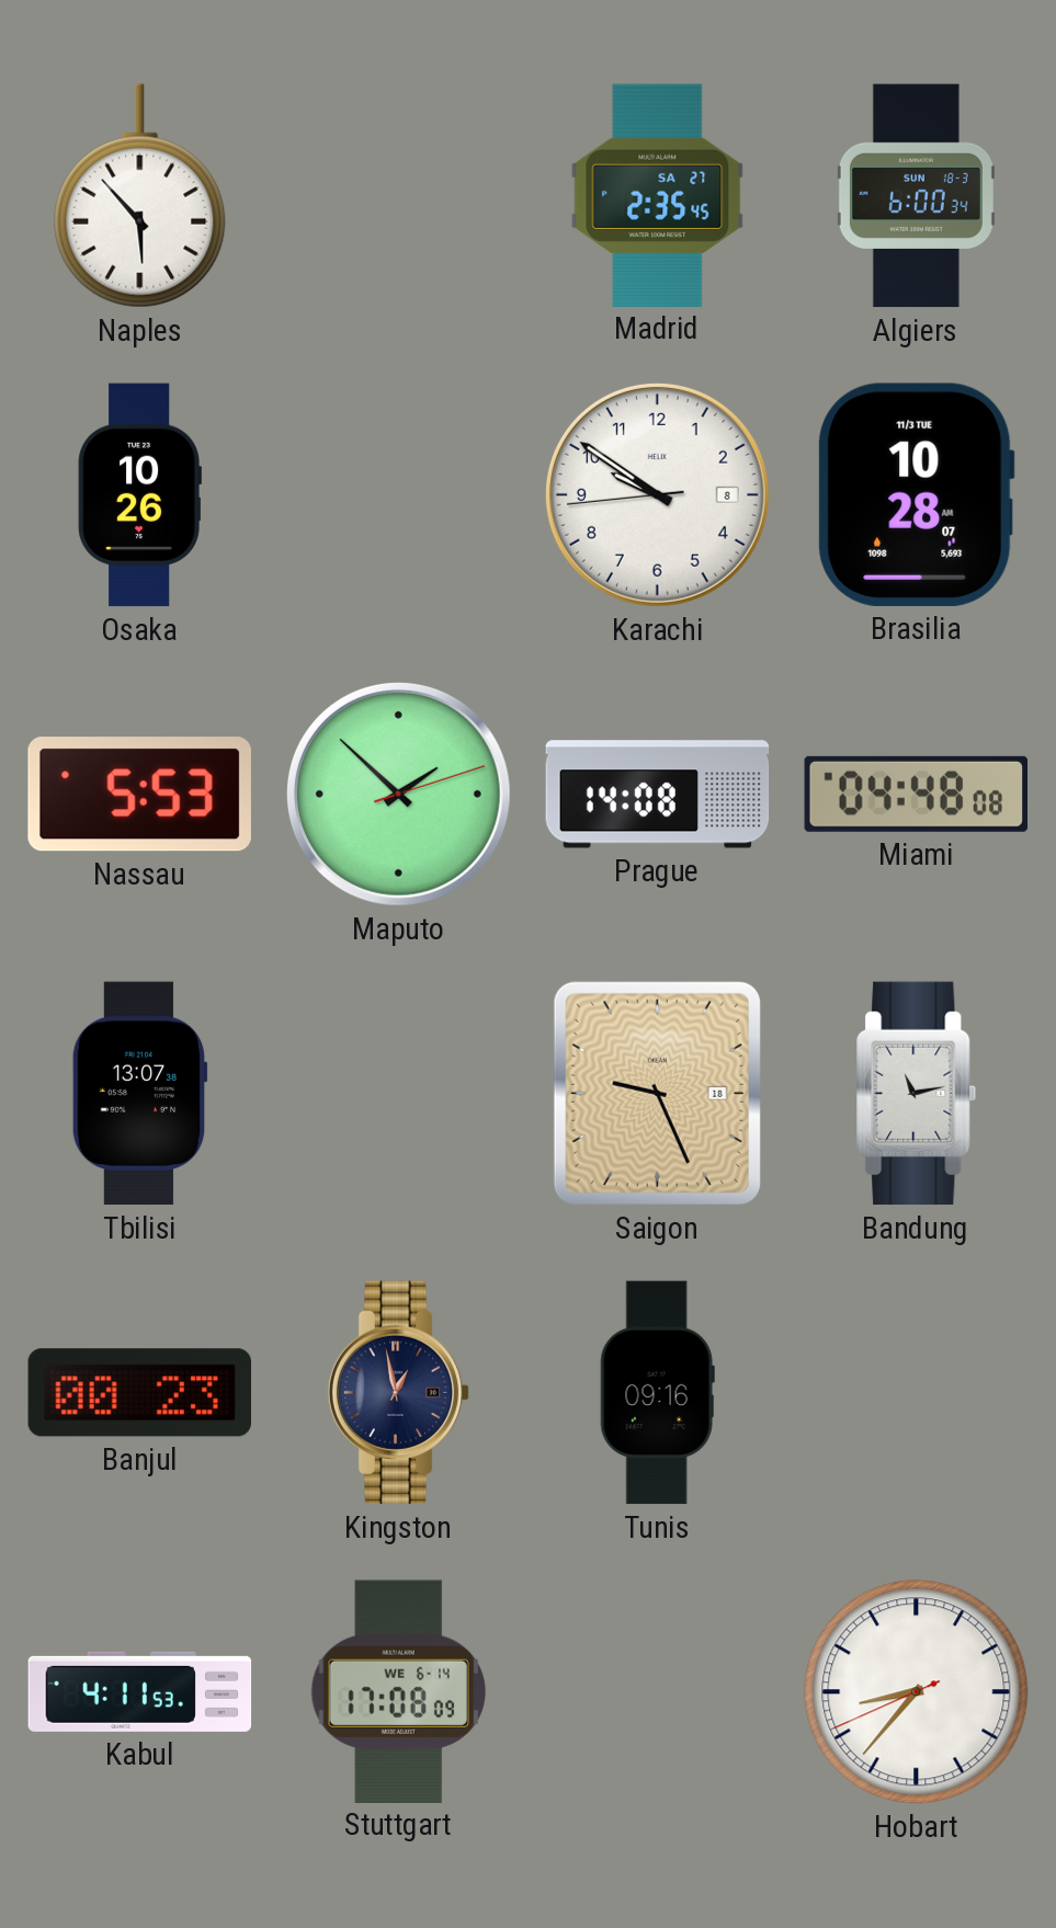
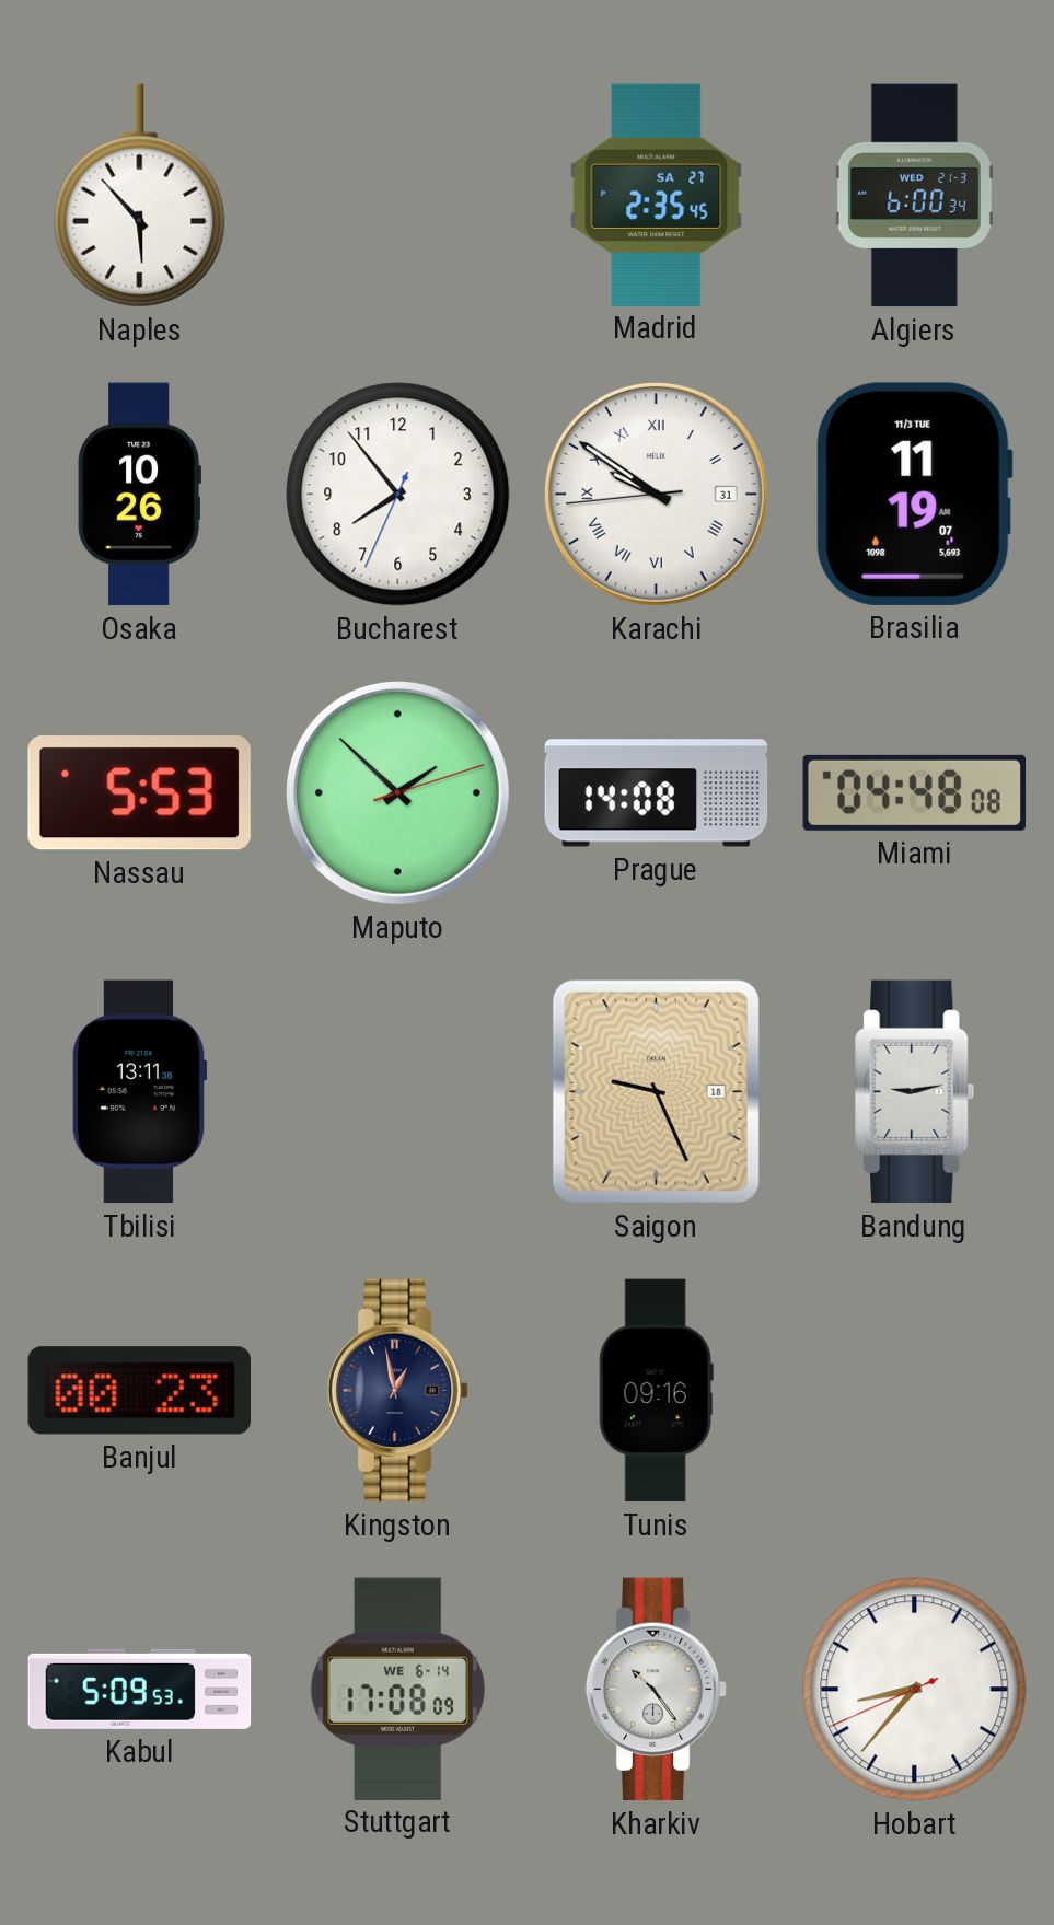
Algiers date: SUN 18-3 -> WED 21-3 (914, 196)
Bucharest: none -> 7:53 (398, 495)
Karachi date: 8 -> 31 (656, 494)
Karachi numerals: Arabic -> Roman (656, 494)
Brasilia: 10:28 -> 11:19 (914, 494)
Tbilisi: 13:07 -> 13:11 (139, 1092)
Bandung: 11:13 -> 9:13 (915, 1092)
Kabul: 4:11 -> 5:09 (140, 1689)
Kharkiv: none -> 10:24 (657, 1690)
